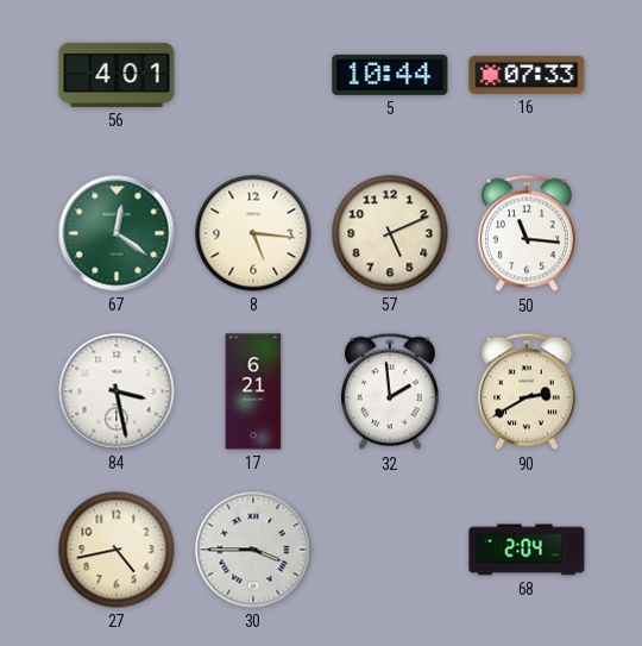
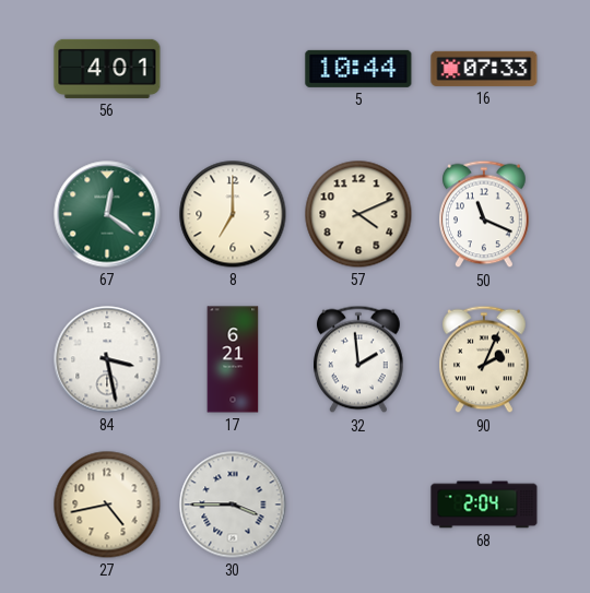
8: 5:16 -> 7:00 (233, 214)
57: 5:11 -> 4:11 (358, 214)
50: 11:16 -> 11:19 (485, 214)
90: 2:40 -> 2:04 (485, 359)
